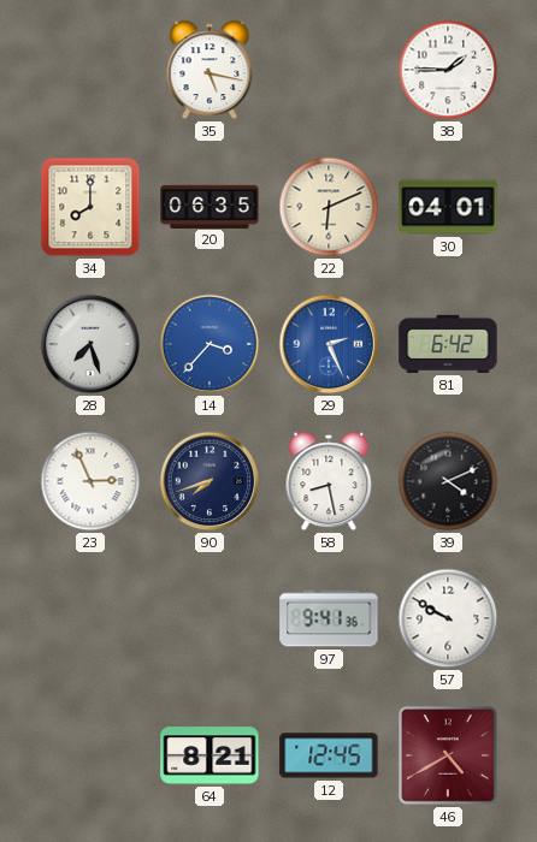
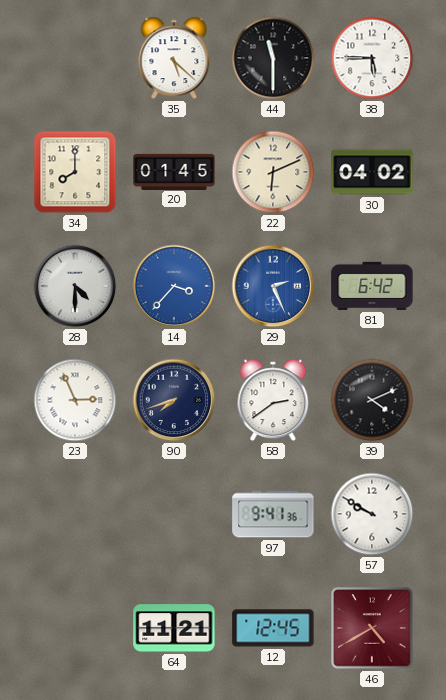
35: 5:17 -> 5:22 (174, 58)
44: none -> 11:30 (273, 58)
38: 1:45 -> 5:45 (372, 58)
20: 06:35 -> 01:45 (174, 171)
30: 04:01 -> 04:02 (372, 172)
28: 7:27 -> 4:30 (75, 286)
58: 8:28 -> 2:39 (273, 400)
64: 8:21 -> 11:21 (174, 628)
